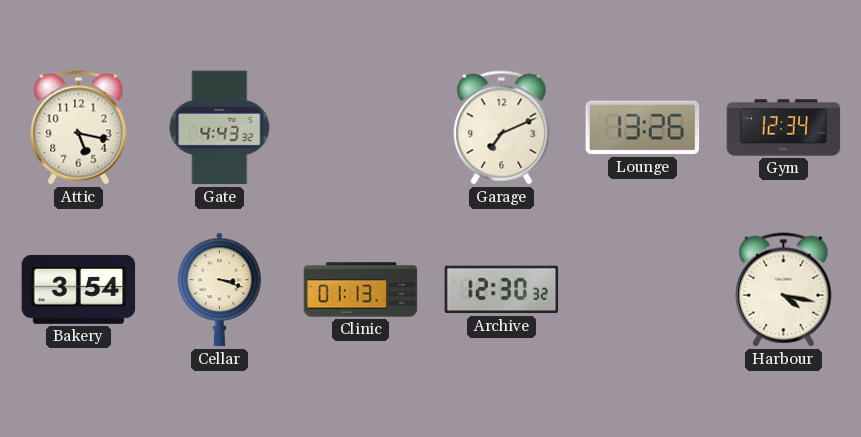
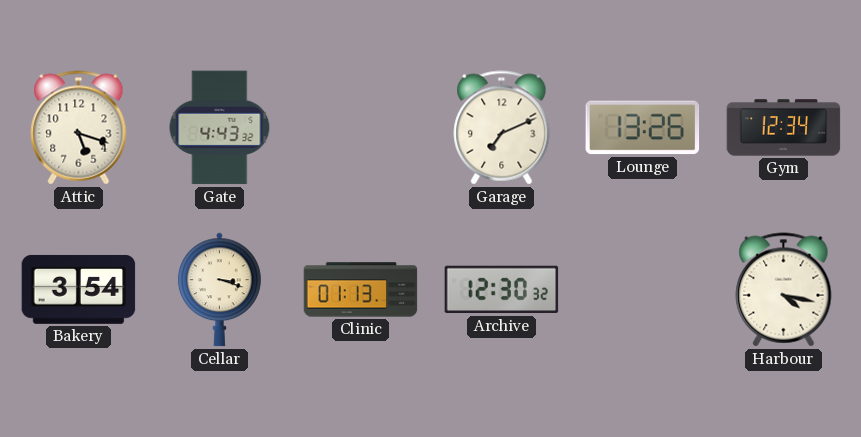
Attic: 5:17 -> 5:18 (79, 128)
